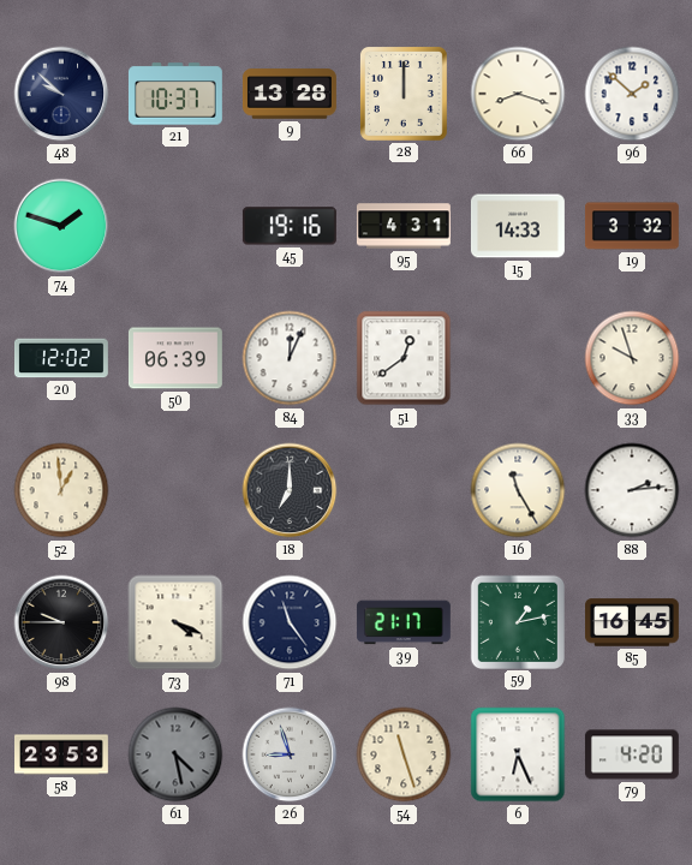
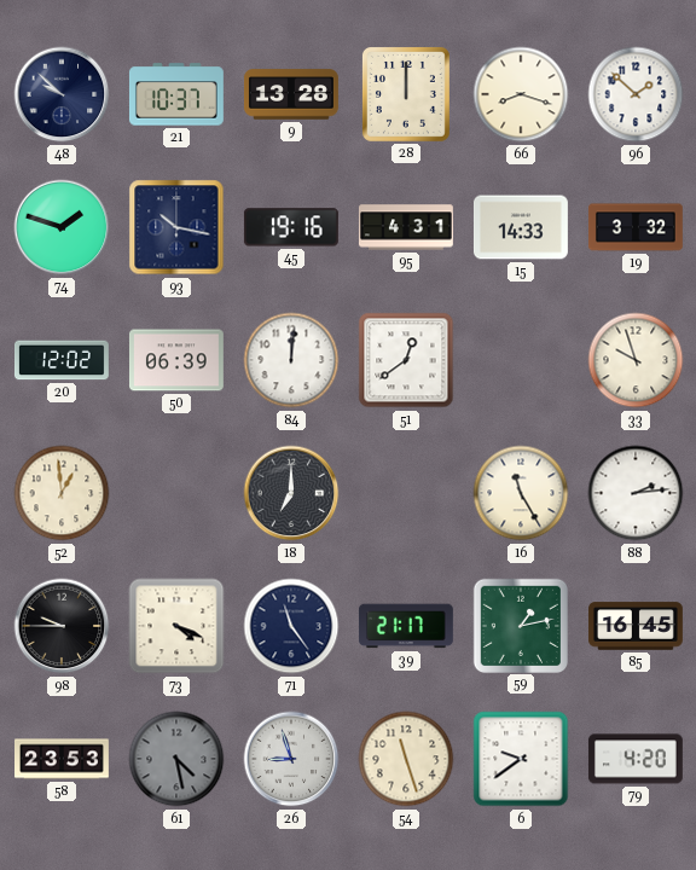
93: none -> 10:17 (176, 227)
84: 12:04 -> 12:01 (291, 360)
6: 6:26 -> 9:39 (521, 759)
